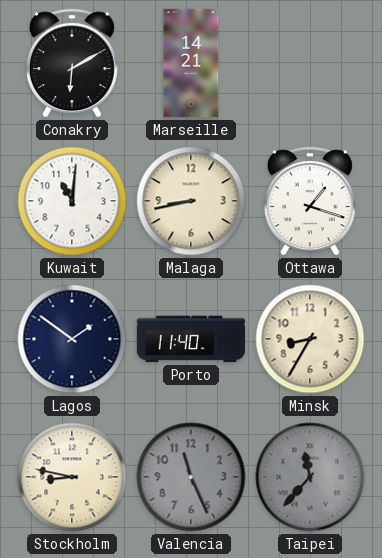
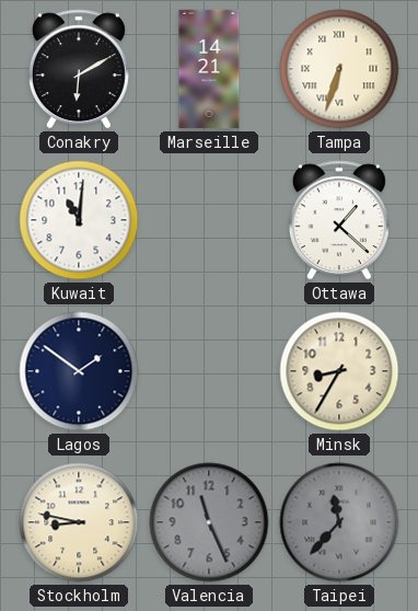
Tampa: none -> 6:33 (339, 69)
Malaga: 8:43 -> none (191, 201)
Ottawa: 1:18 -> 1:22 (339, 220)
Porto: 11:40 -> none (191, 339)
